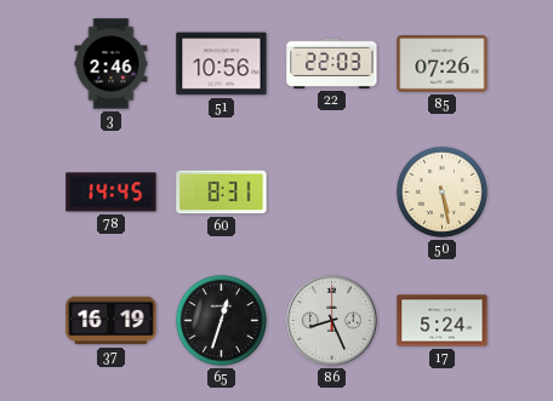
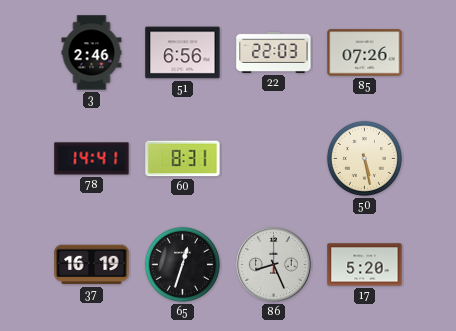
51: 10:56 -> 6:56 (183, 53)
78: 14:45 -> 14:41 (92, 159)
17: 5:24 -> 5:20 (365, 265)
